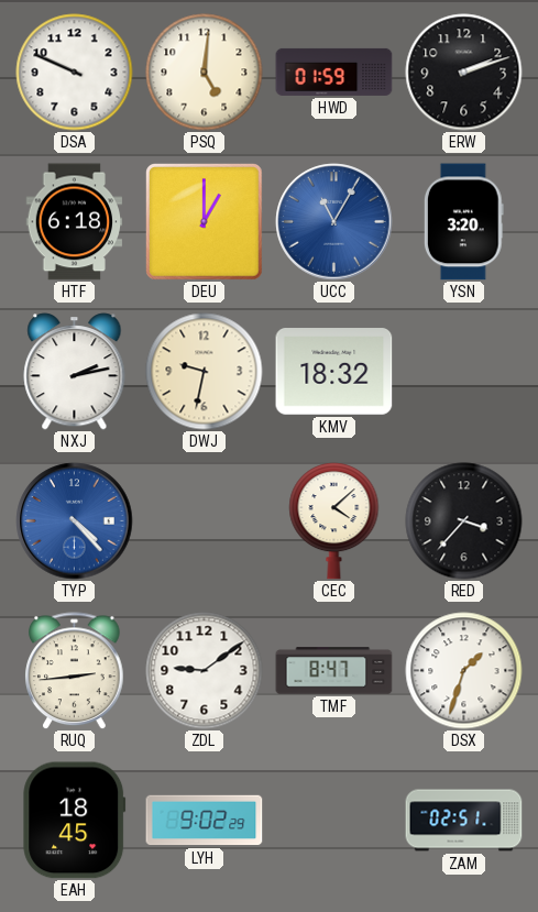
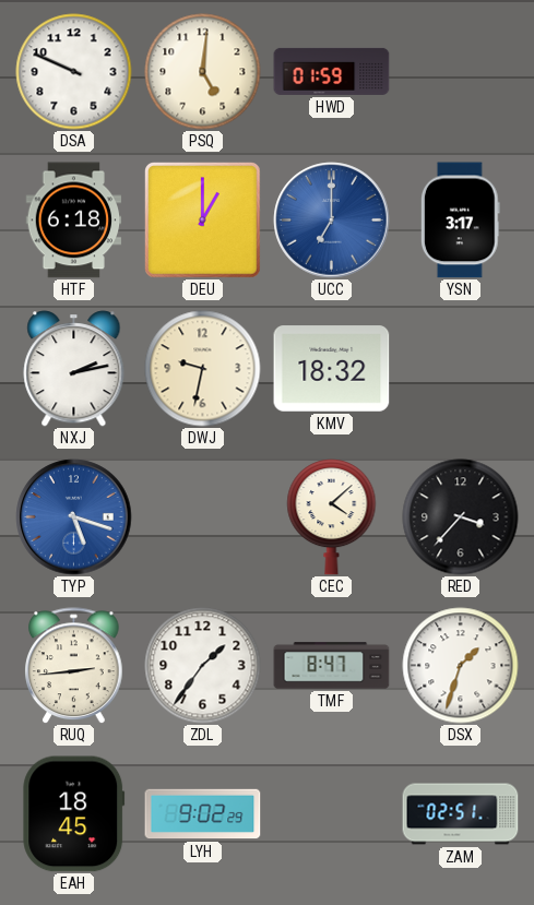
ERW: 2:12 -> none (464, 73)
UCC: 11:05 -> 7:00 (332, 221)
YSN: 3:20 -> 3:17 (460, 221)
TYP: 4:23 -> 5:18 (74, 517)
ZDL: 9:09 -> 1:36 (203, 666)
